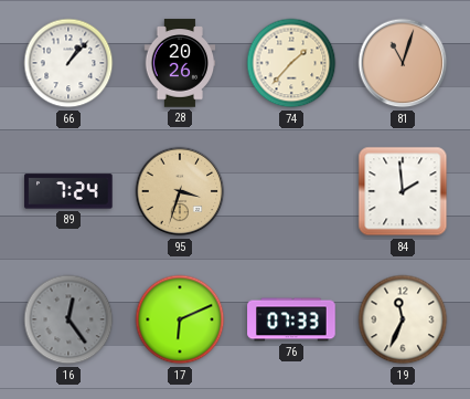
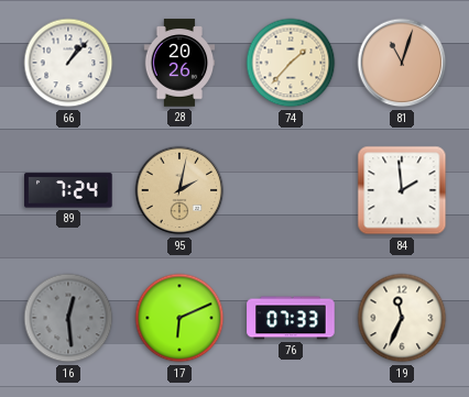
95: 3:33 -> 2:02 (179, 190)
16: 12:24 -> 12:29 (68, 318)
